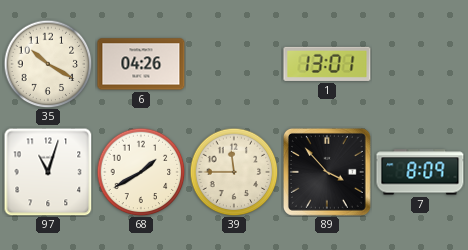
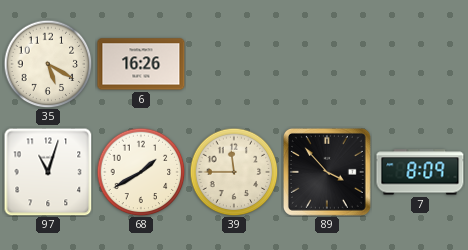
35: 10:20 -> 5:20 (48, 64)
6: 04:26 -> 16:26 (141, 64)
1: 13:01 -> none (327, 64)
